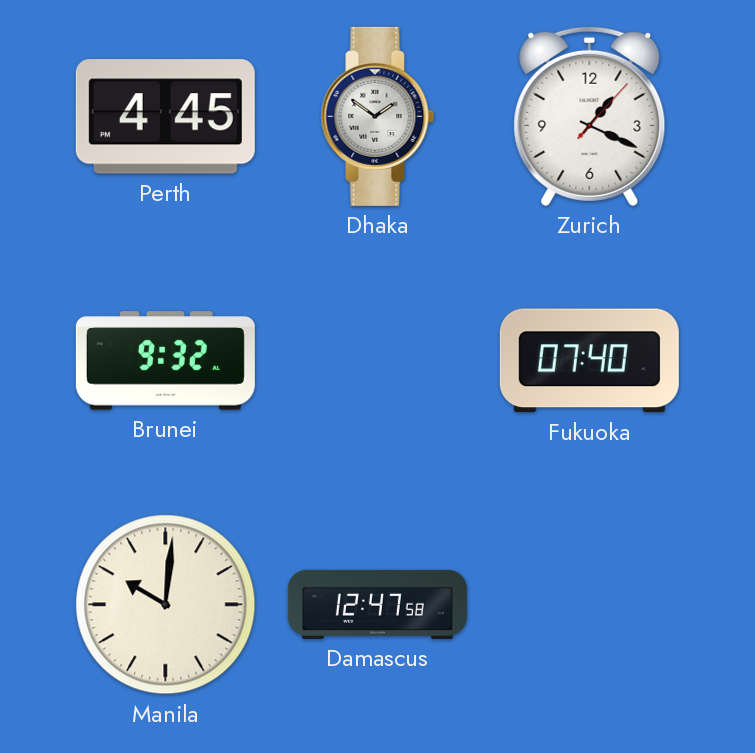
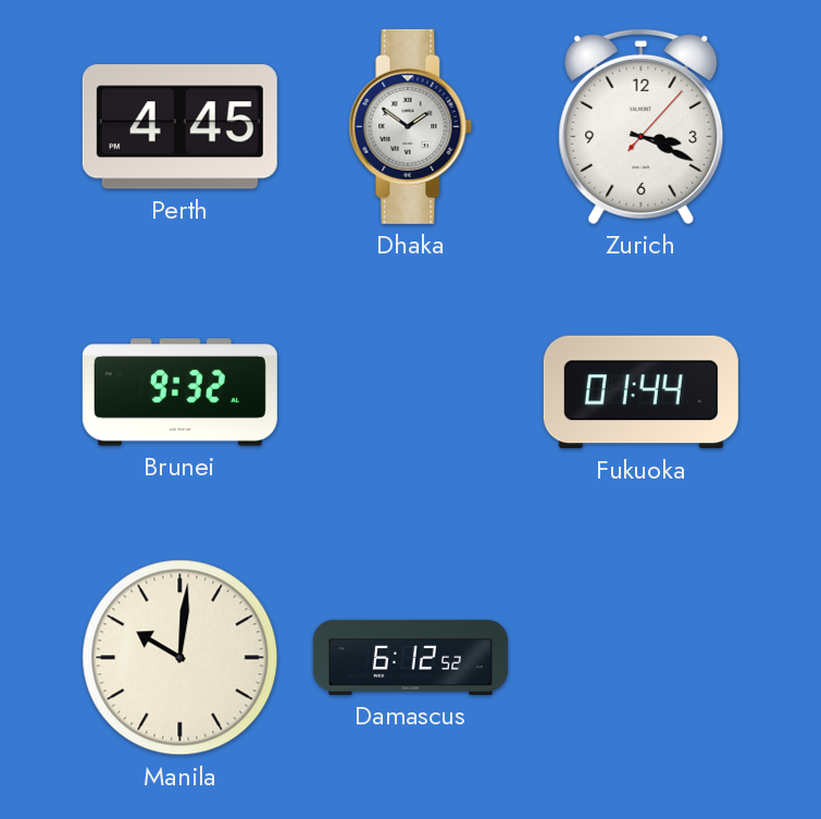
Zurich: 1:19 -> 3:19 (642, 126)
Fukuoka: 07:40 -> 01:44 (640, 393)
Damascus: 12:47 -> 6:12 (410, 657)
